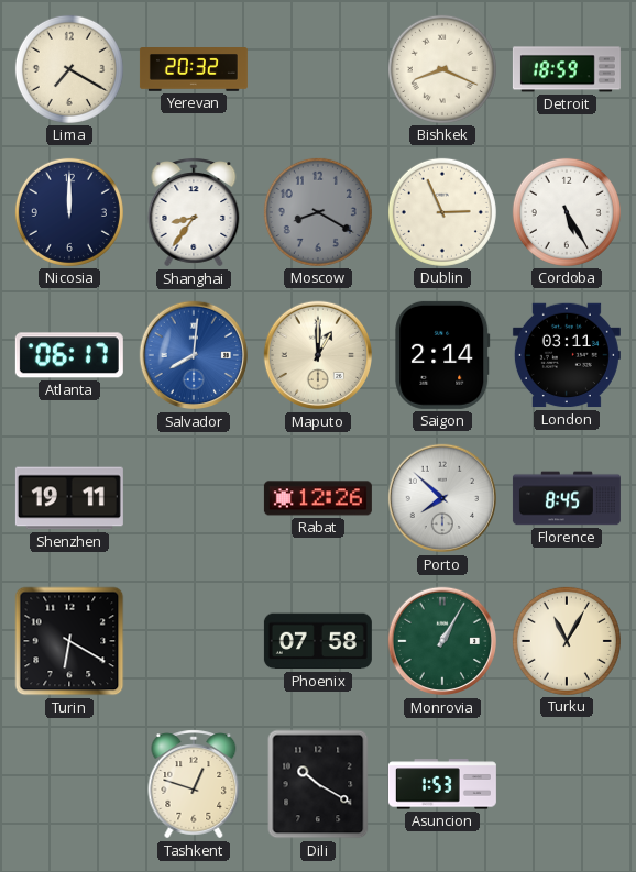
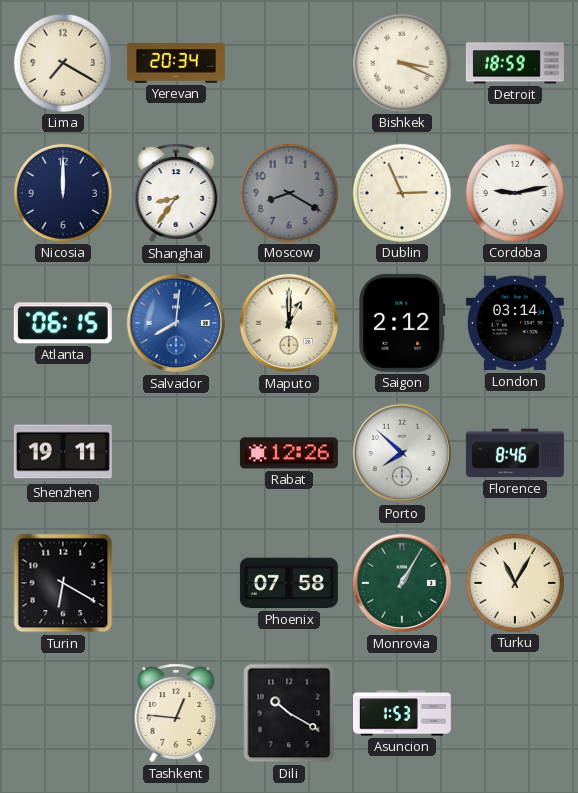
Yerevan: 20:32 -> 20:34 (176, 63)
Bishkek: 8:19 -> 3:19 (402, 63)
Cordoba: 5:25 -> 9:13 (515, 193)
Atlanta: 06:17 -> 06:15 (63, 323)
Saigon: 2:14 -> 2:12 (402, 323)
London: 03:11 -> 03:14 (515, 323)
Florence: 8:45 -> 8:46 (515, 453)
Tashkent: 12:48 -> 12:46 (176, 713)
